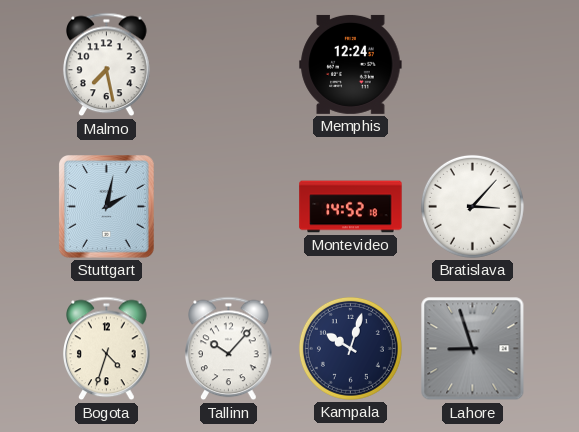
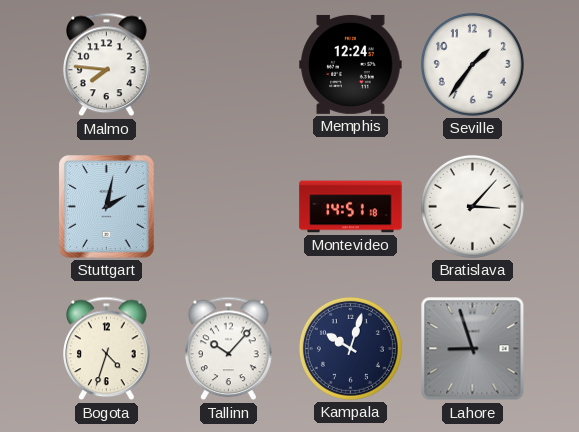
Malmo: 7:28 -> 7:46 (107, 65)
Seville: none -> 1:36 (472, 64)
Montevideo: 14:52 -> 14:51 (351, 207)
